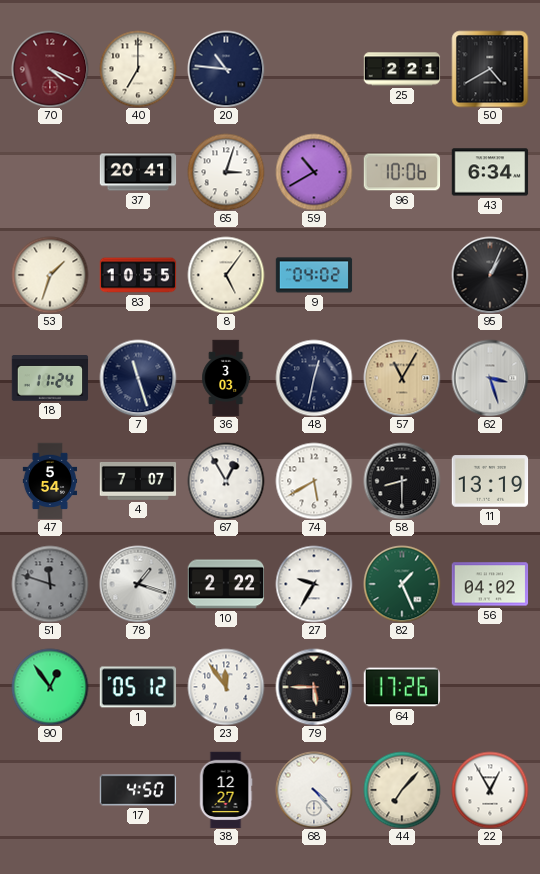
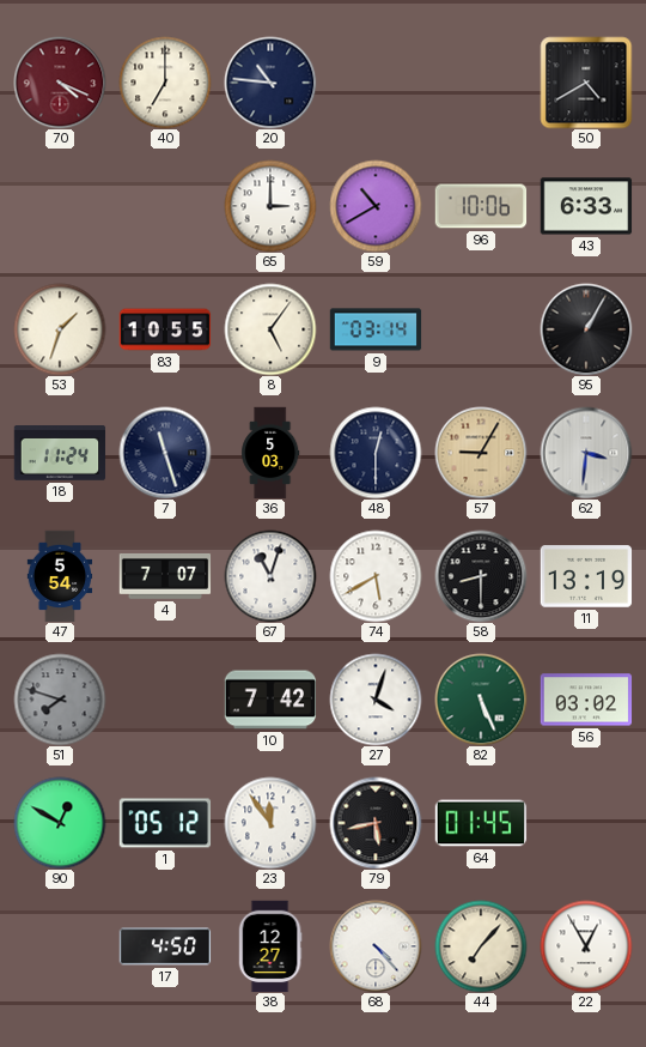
25: 2:21 -> none (402, 69)
37: 20:41 -> none (138, 172)
65: 3:03 -> 3:00 (270, 206)
43: 6:34 -> 6:33 (586, 206)
9: 04:02 -> 03:14 (376, 329)
95: 1:04 -> 1:05 (586, 329)
36: 3:03 -> 5:03 (270, 453)
48: 12:32 -> 12:30 (376, 453)
57: 11:05 -> 9:05 (481, 453)
62: 3:27 -> 3:31 (586, 453)
67: 12:55 -> 11:03 (270, 576)
51: 11:48 -> 7:48 (60, 700)
78: 1:18 -> none (138, 584)
10: 2:22 -> 7:42 (270, 700)
27: 9:35 -> 4:03 (376, 700)
82: 1:26 -> 5:26 (481, 700)
56: 04:02 -> 03:02 (586, 700)
90: 12:54 -> 12:50 (60, 823)
79: 5:45 -> 5:43 (376, 823)
64: 17:26 -> 01:45 (481, 823)
